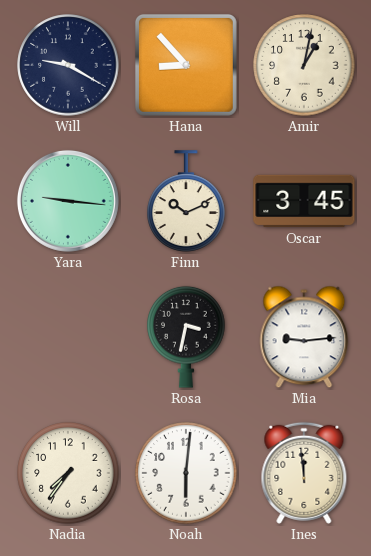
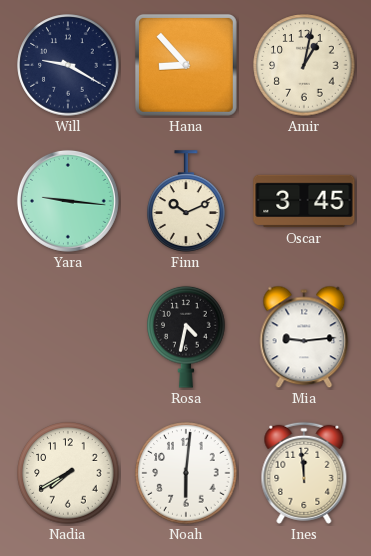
Rosa: 3:32 -> 4:32 (186, 337)
Nadia: 7:36 -> 7:40 (68, 473)
